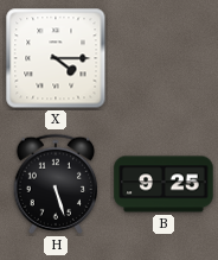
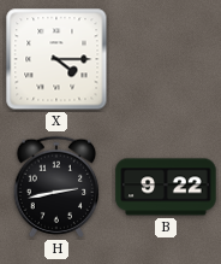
H: 5:27 -> 2:43 (56, 187)
B: 9:25 -> 9:22 (166, 187)
